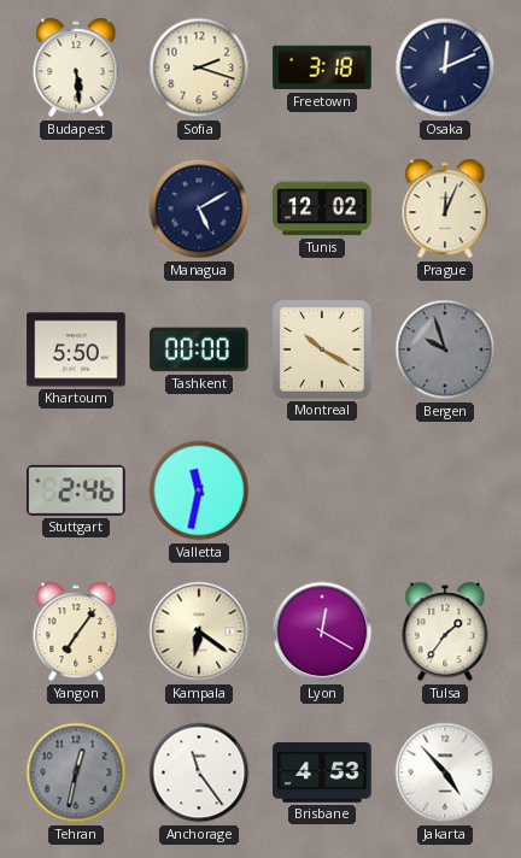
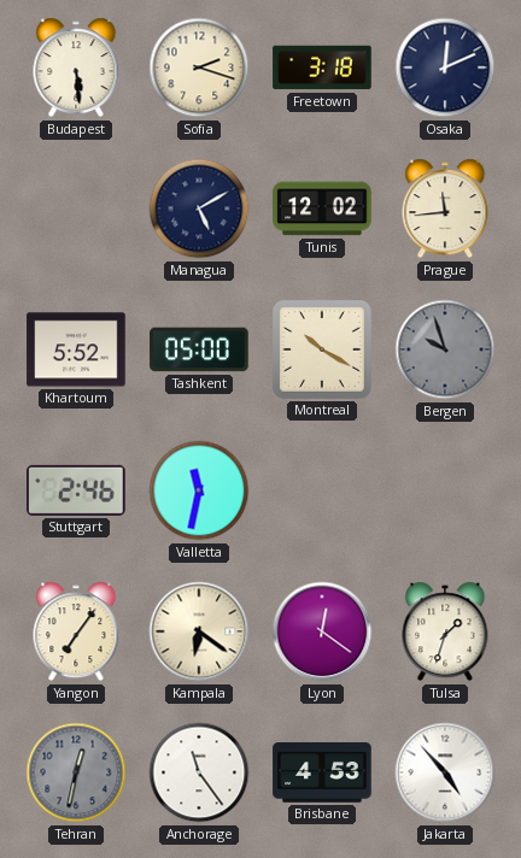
Prague: 12:04 -> 11:44 (445, 208)
Khartoum: 5:50 -> 5:52 (76, 349)
Tashkent: 00:00 -> 05:00 (199, 349)
Lyon: 12:20 -> 12:21 (322, 631)
Tulsa: 1:36 -> 1:33 (445, 631)
